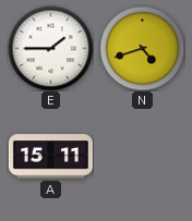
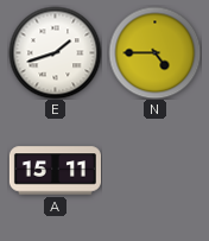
E: 1:45 -> 1:42 (55, 52)
N: 4:42 -> 4:45 (154, 52)
